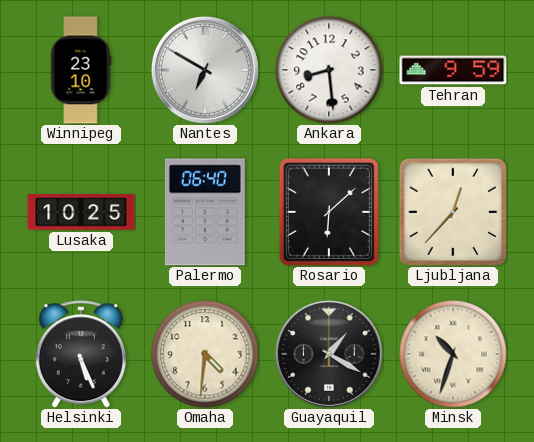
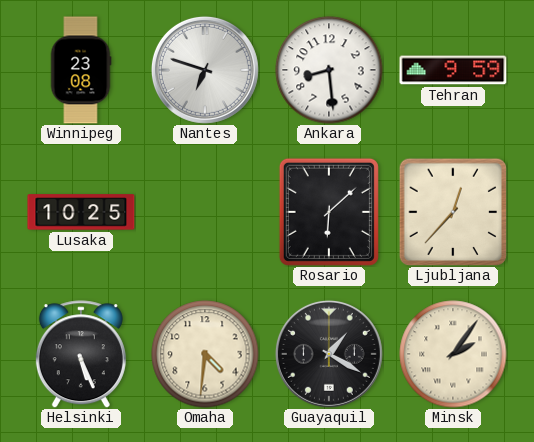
Winnipeg: 23:10 -> 23:08 (81, 70)
Nantes: 6:50 -> 6:48 (205, 70)
Palermo: 06:40 -> none (205, 212)
Minsk: 10:33 -> 2:06 (453, 354)
